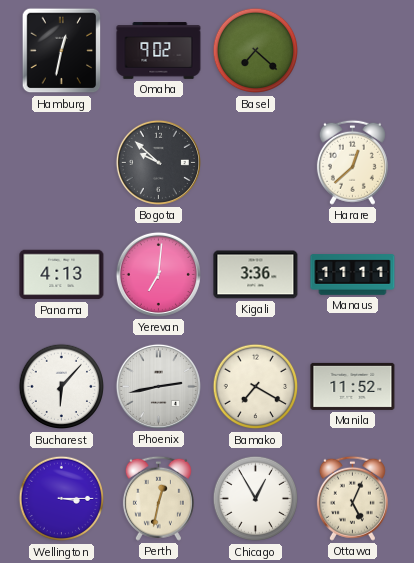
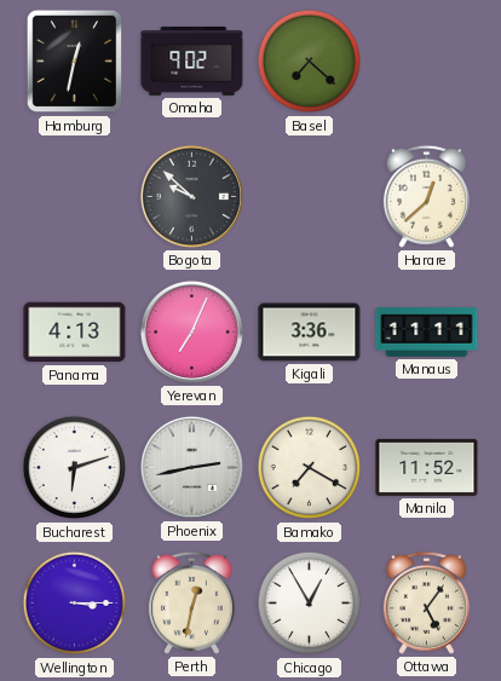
Yerevan: 7:01 -> 7:04 (191, 331)
Bucharest: 6:07 -> 6:12 (75, 468)
Ottawa: 5:04 -> 5:06 (426, 602)
